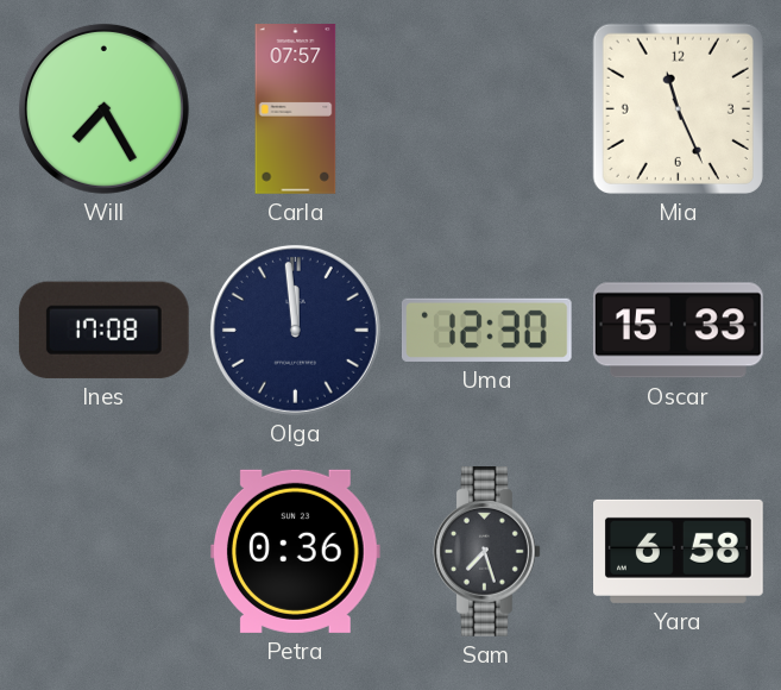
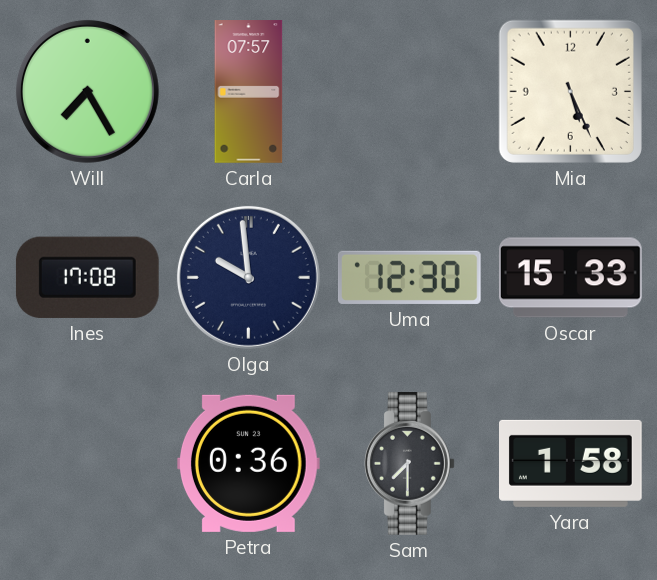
Mia: 11:26 -> 5:26 (570, 91)
Olga: 11:59 -> 9:59 (248, 277)
Sam: 7:27 -> 7:30 (410, 464)
Yara: 6:58 -> 1:58 (571, 463)
